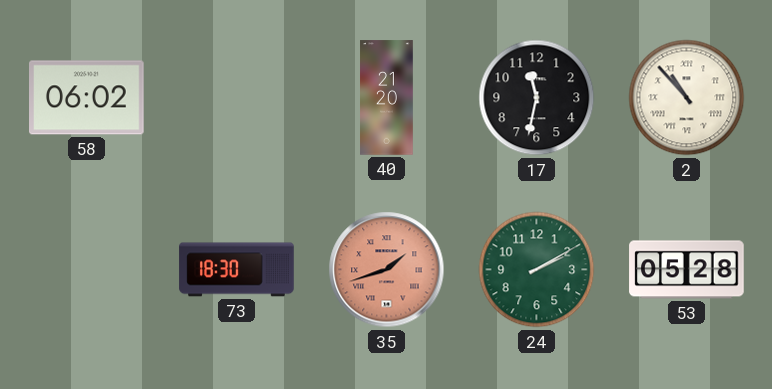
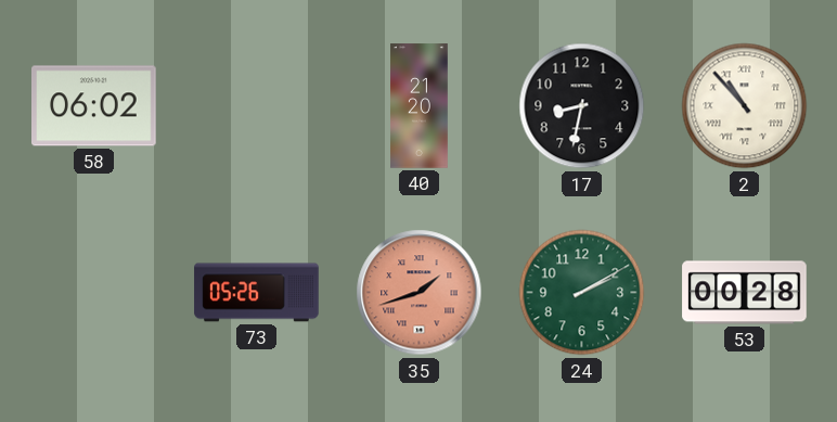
17: 11:32 -> 8:32 (582, 106)
73: 18:30 -> 05:26 (257, 293)
53: 05:28 -> 00:28 (745, 293)
